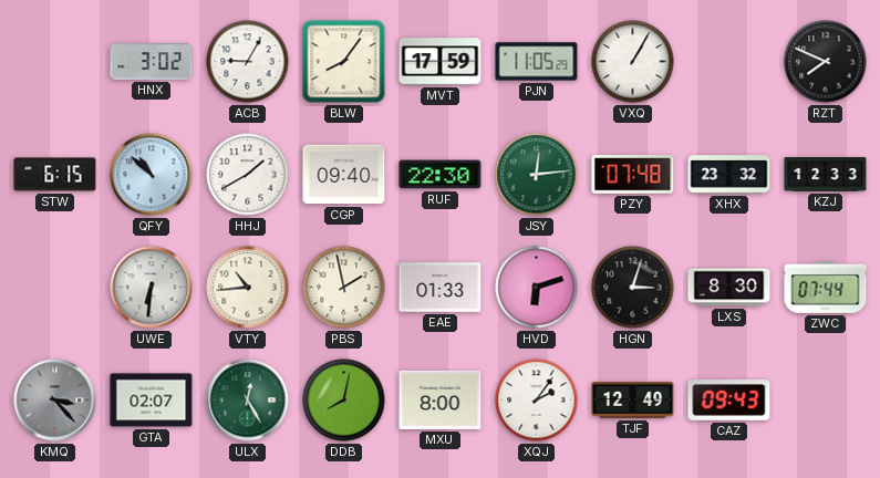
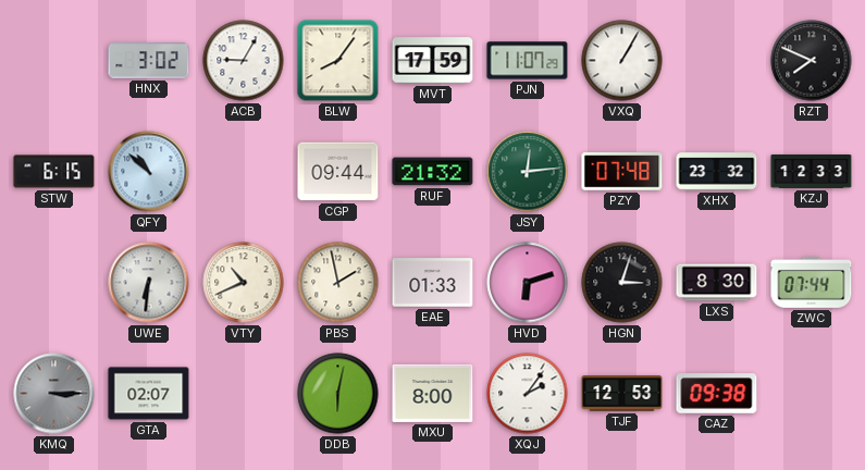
PJN: 11:05 -> 11:07 (528, 61)
HHJ: 1:40 -> none (248, 175)
CGP: 09:40 -> 09:44 (338, 172)
RUF: 22:30 -> 21:32 (433, 172)
VTY: 10:44 -> 10:41 (244, 283)
KMQ: 3:23 -> 3:15 (54, 394)
ULX: 12:25 -> none (248, 401)
DDB: 8:02 -> 6:02 (338, 394)
TJF: 12:49 -> 12:53 (622, 394)
CAZ: 09:43 -> 09:38 (717, 394)
